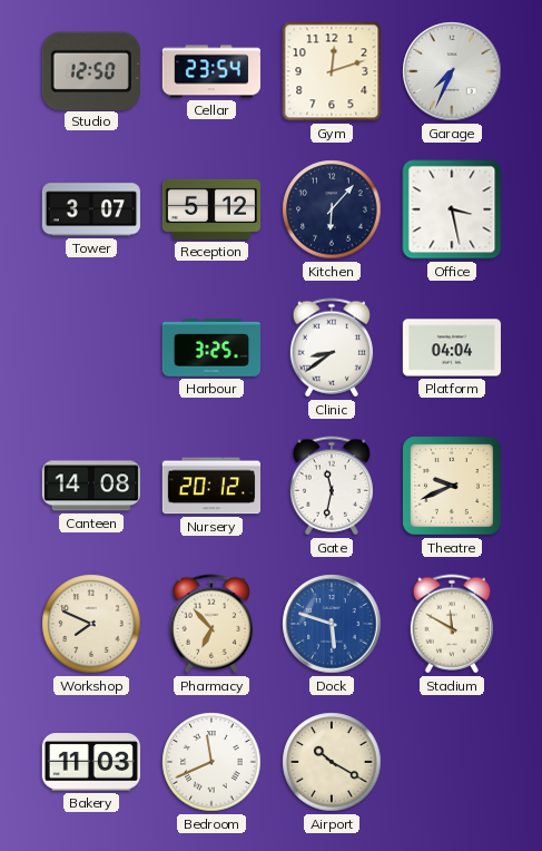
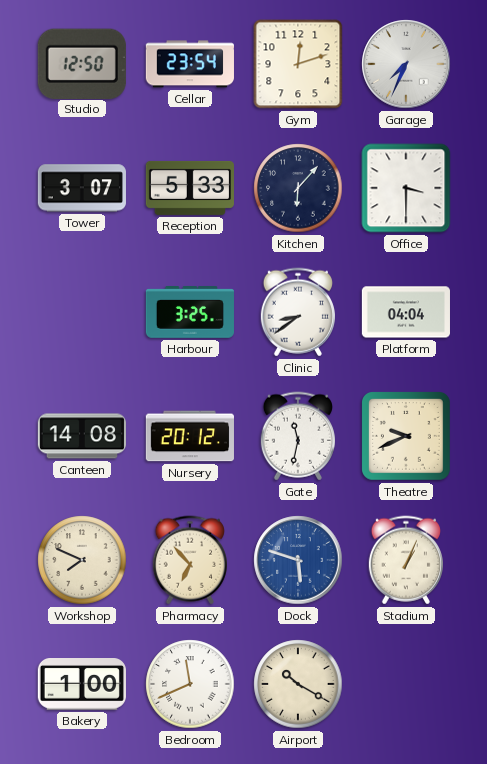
Reception: 5:12 -> 5:33 (190, 188)
Office: 3:28 -> 3:30 (406, 188)
Stadium: 11:50 -> 1:04 (406, 560)
Bakery: 11:03 -> 1:00 (82, 685)
